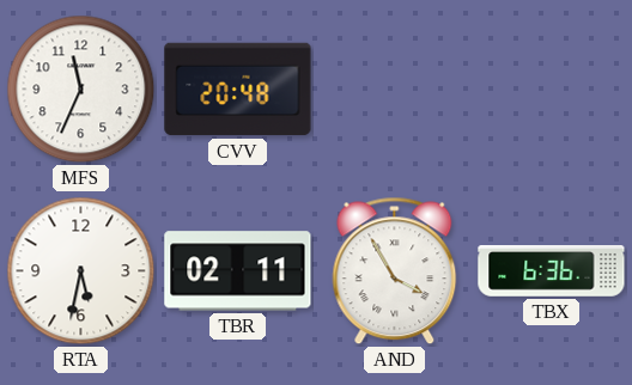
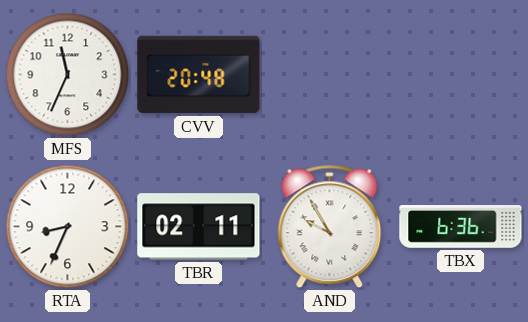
RTA: 5:32 -> 8:34 (68, 227)
AND: 3:55 -> 9:55 (330, 227)
